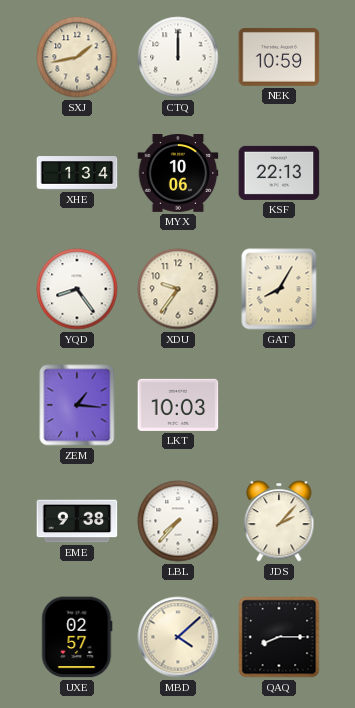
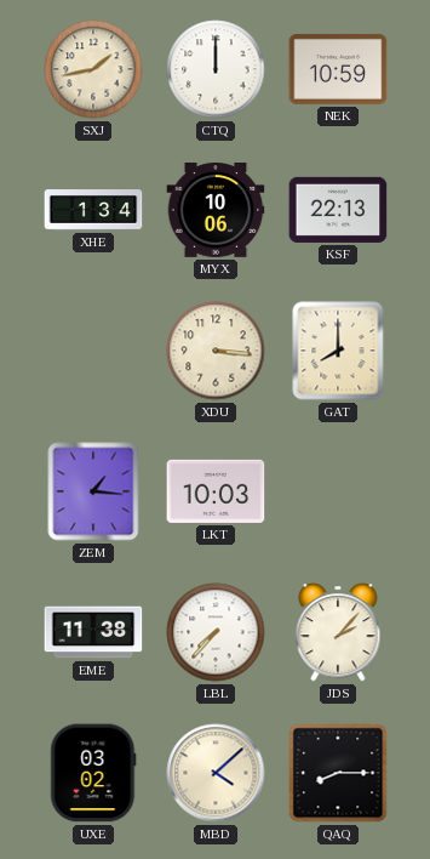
YQD: 8:24 -> none (77, 289)
XDU: 9:36 -> 3:16 (216, 351)
GAT: 8:05 -> 8:00 (338, 351)
EME: 9:38 -> 11:38 (93, 632)
UXE: 02:57 -> 03:02 (93, 773)
